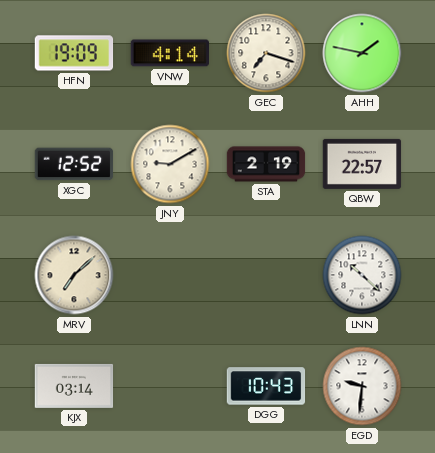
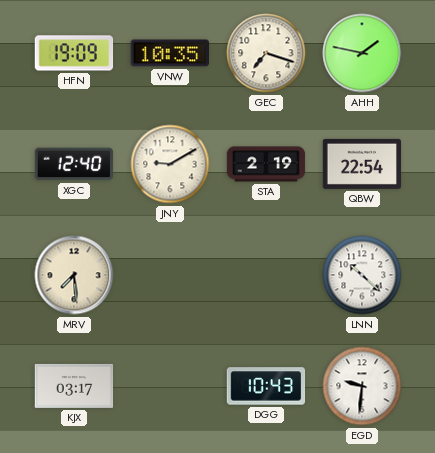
VNW: 4:14 -> 10:35 (169, 53)
XGC: 12:52 -> 12:40 (74, 164)
QBW: 22:57 -> 22:54 (362, 164)
MRV: 7:08 -> 7:29 (74, 275)
KJX: 03:14 -> 03:17 (74, 386)
